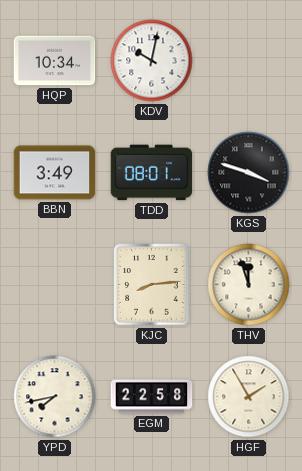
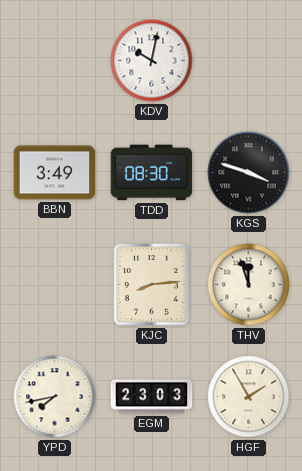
HQP: 10:34 -> none (55, 61)
TDD: 08:01 -> 08:30 (152, 173)
EGM: 22:58 -> 23:03 (152, 397)
